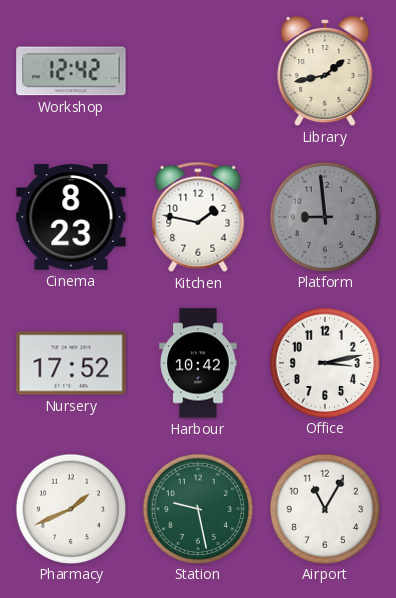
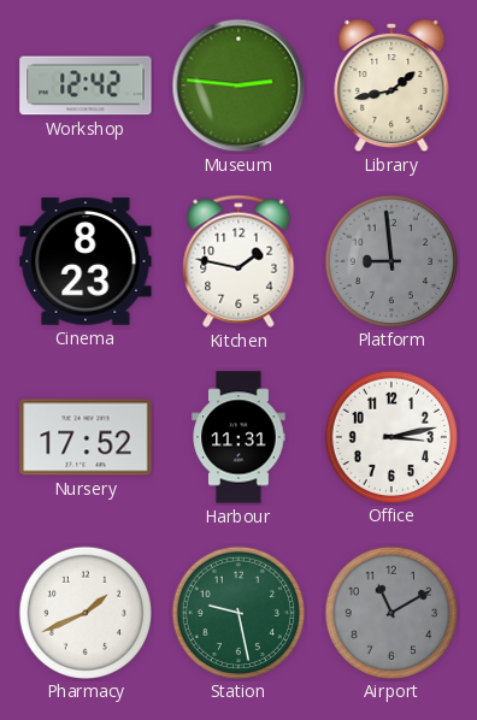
Museum: none -> 2:46 (238, 85)
Harbour: 10:42 -> 11:31 (238, 437)
Airport: 11:05 -> 11:10 (390, 612)
Airport dial: white -> grey (390, 612)
